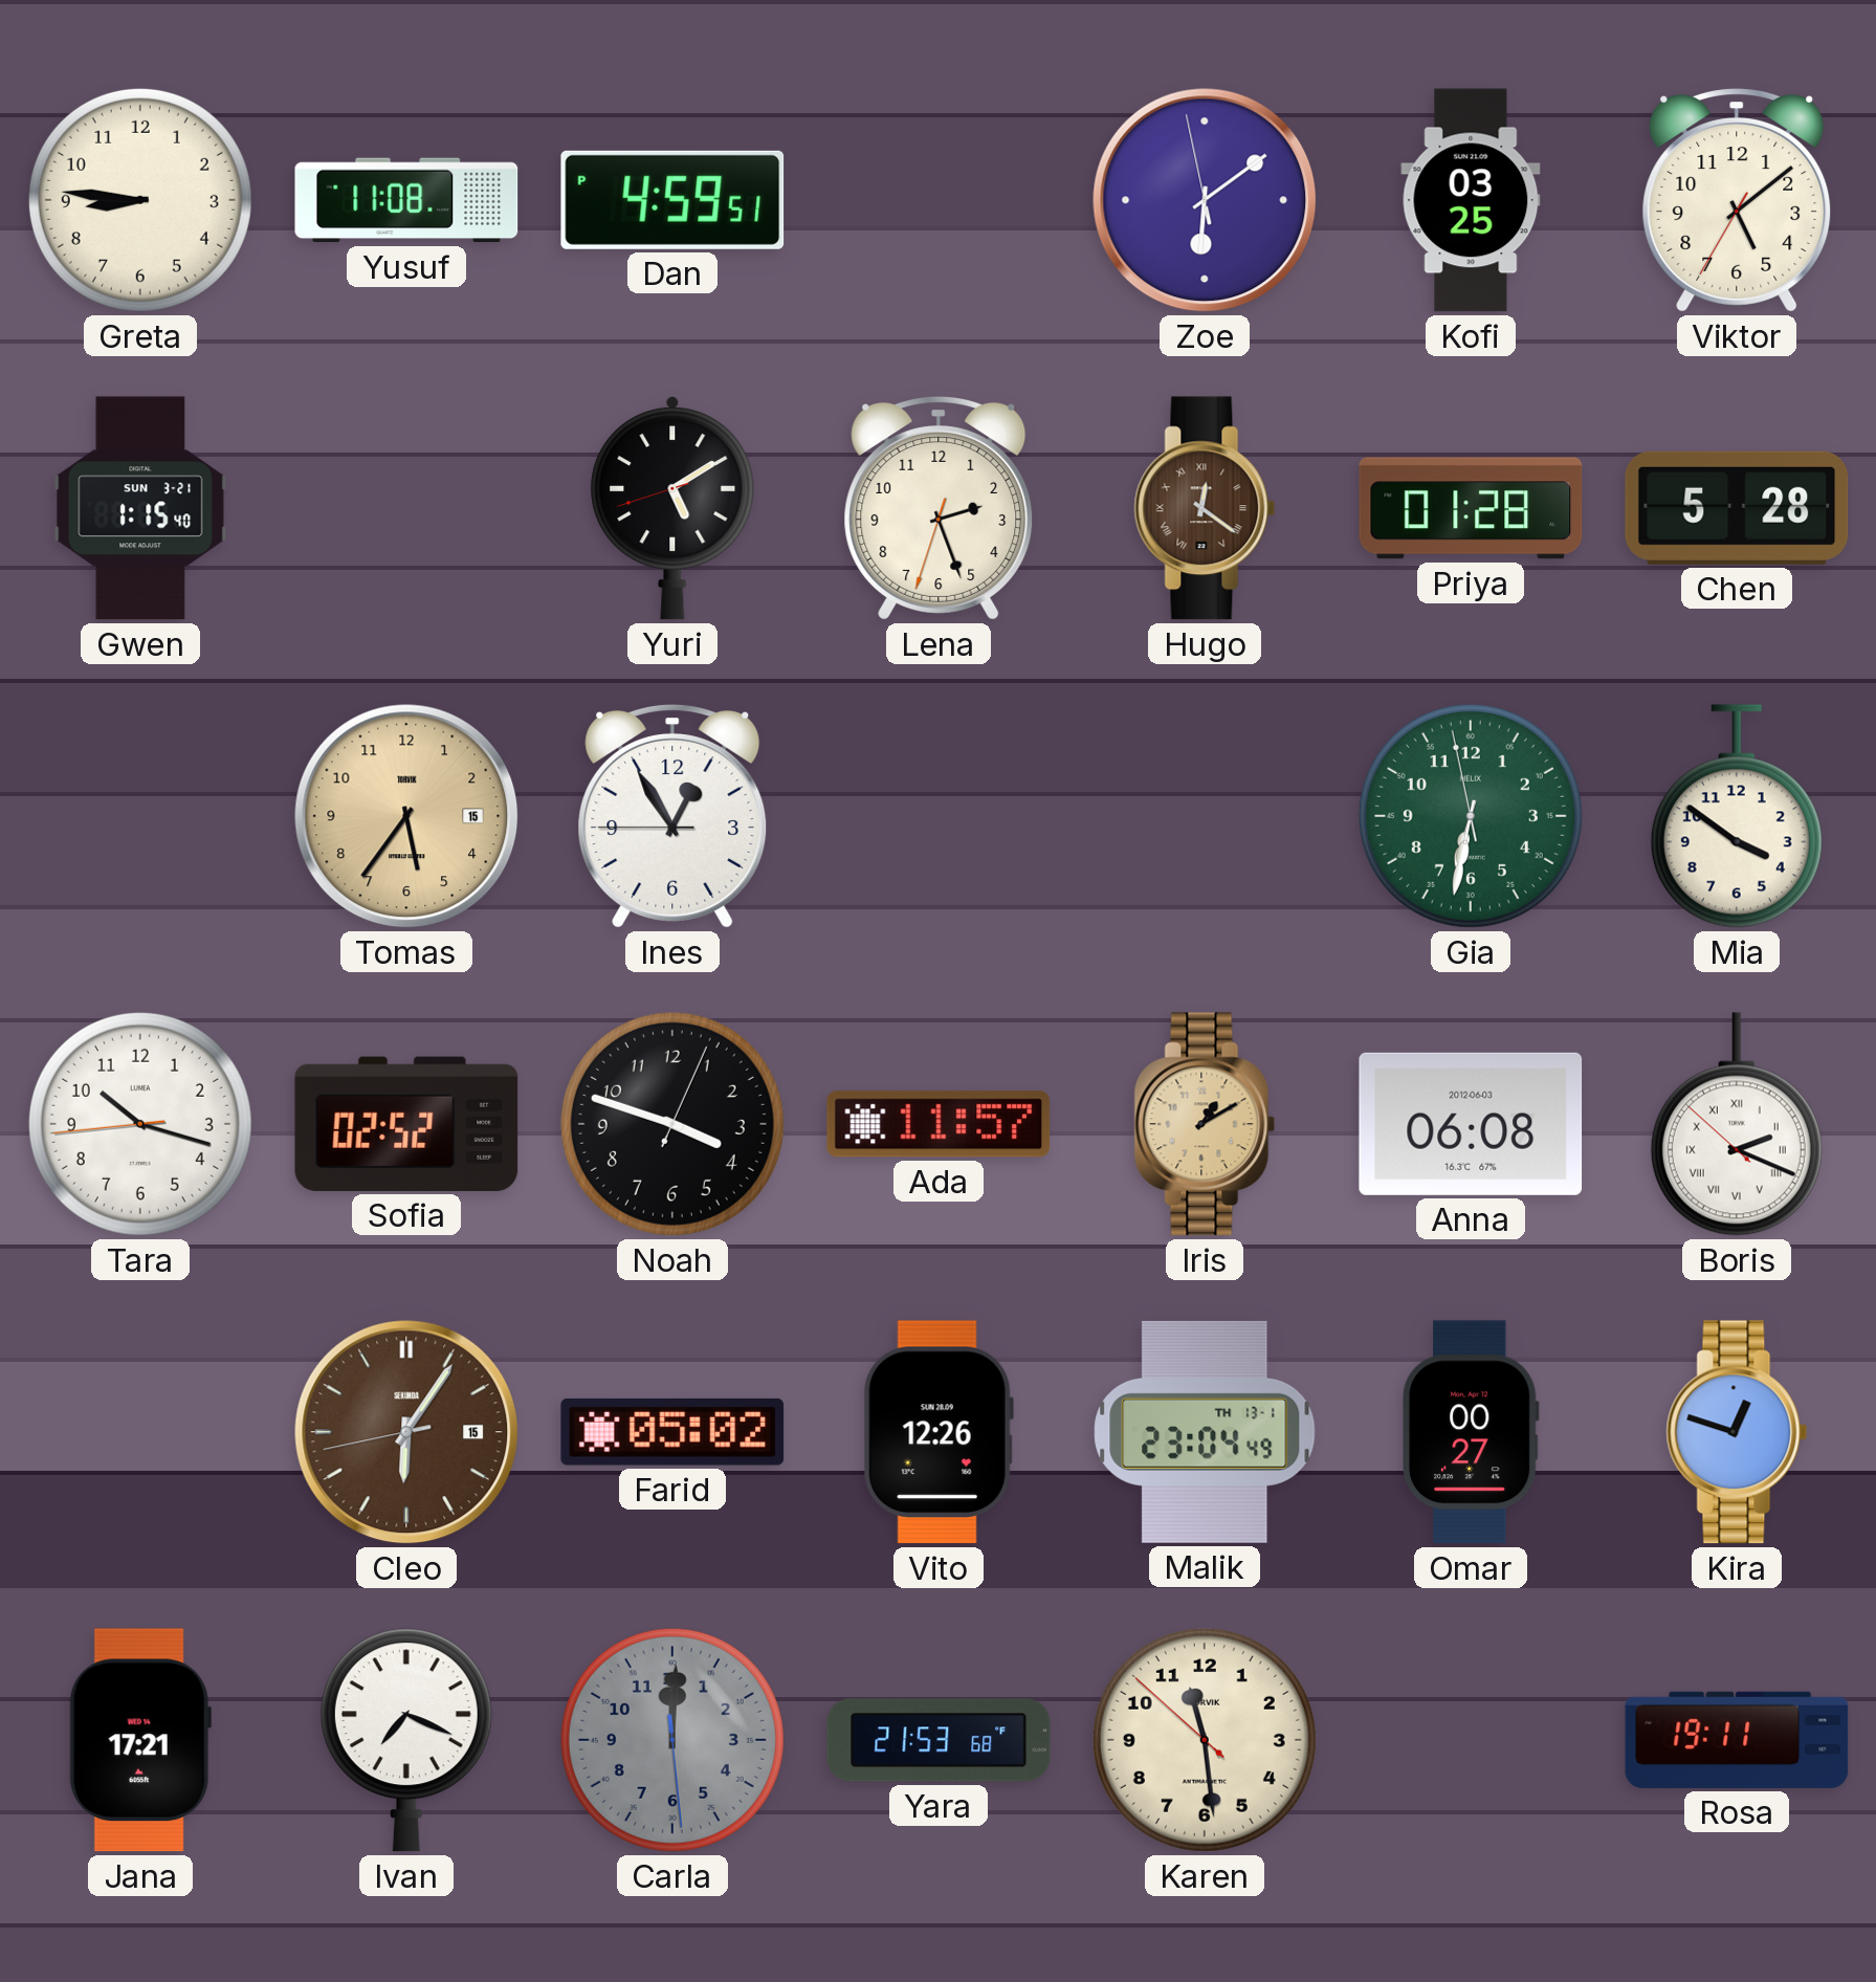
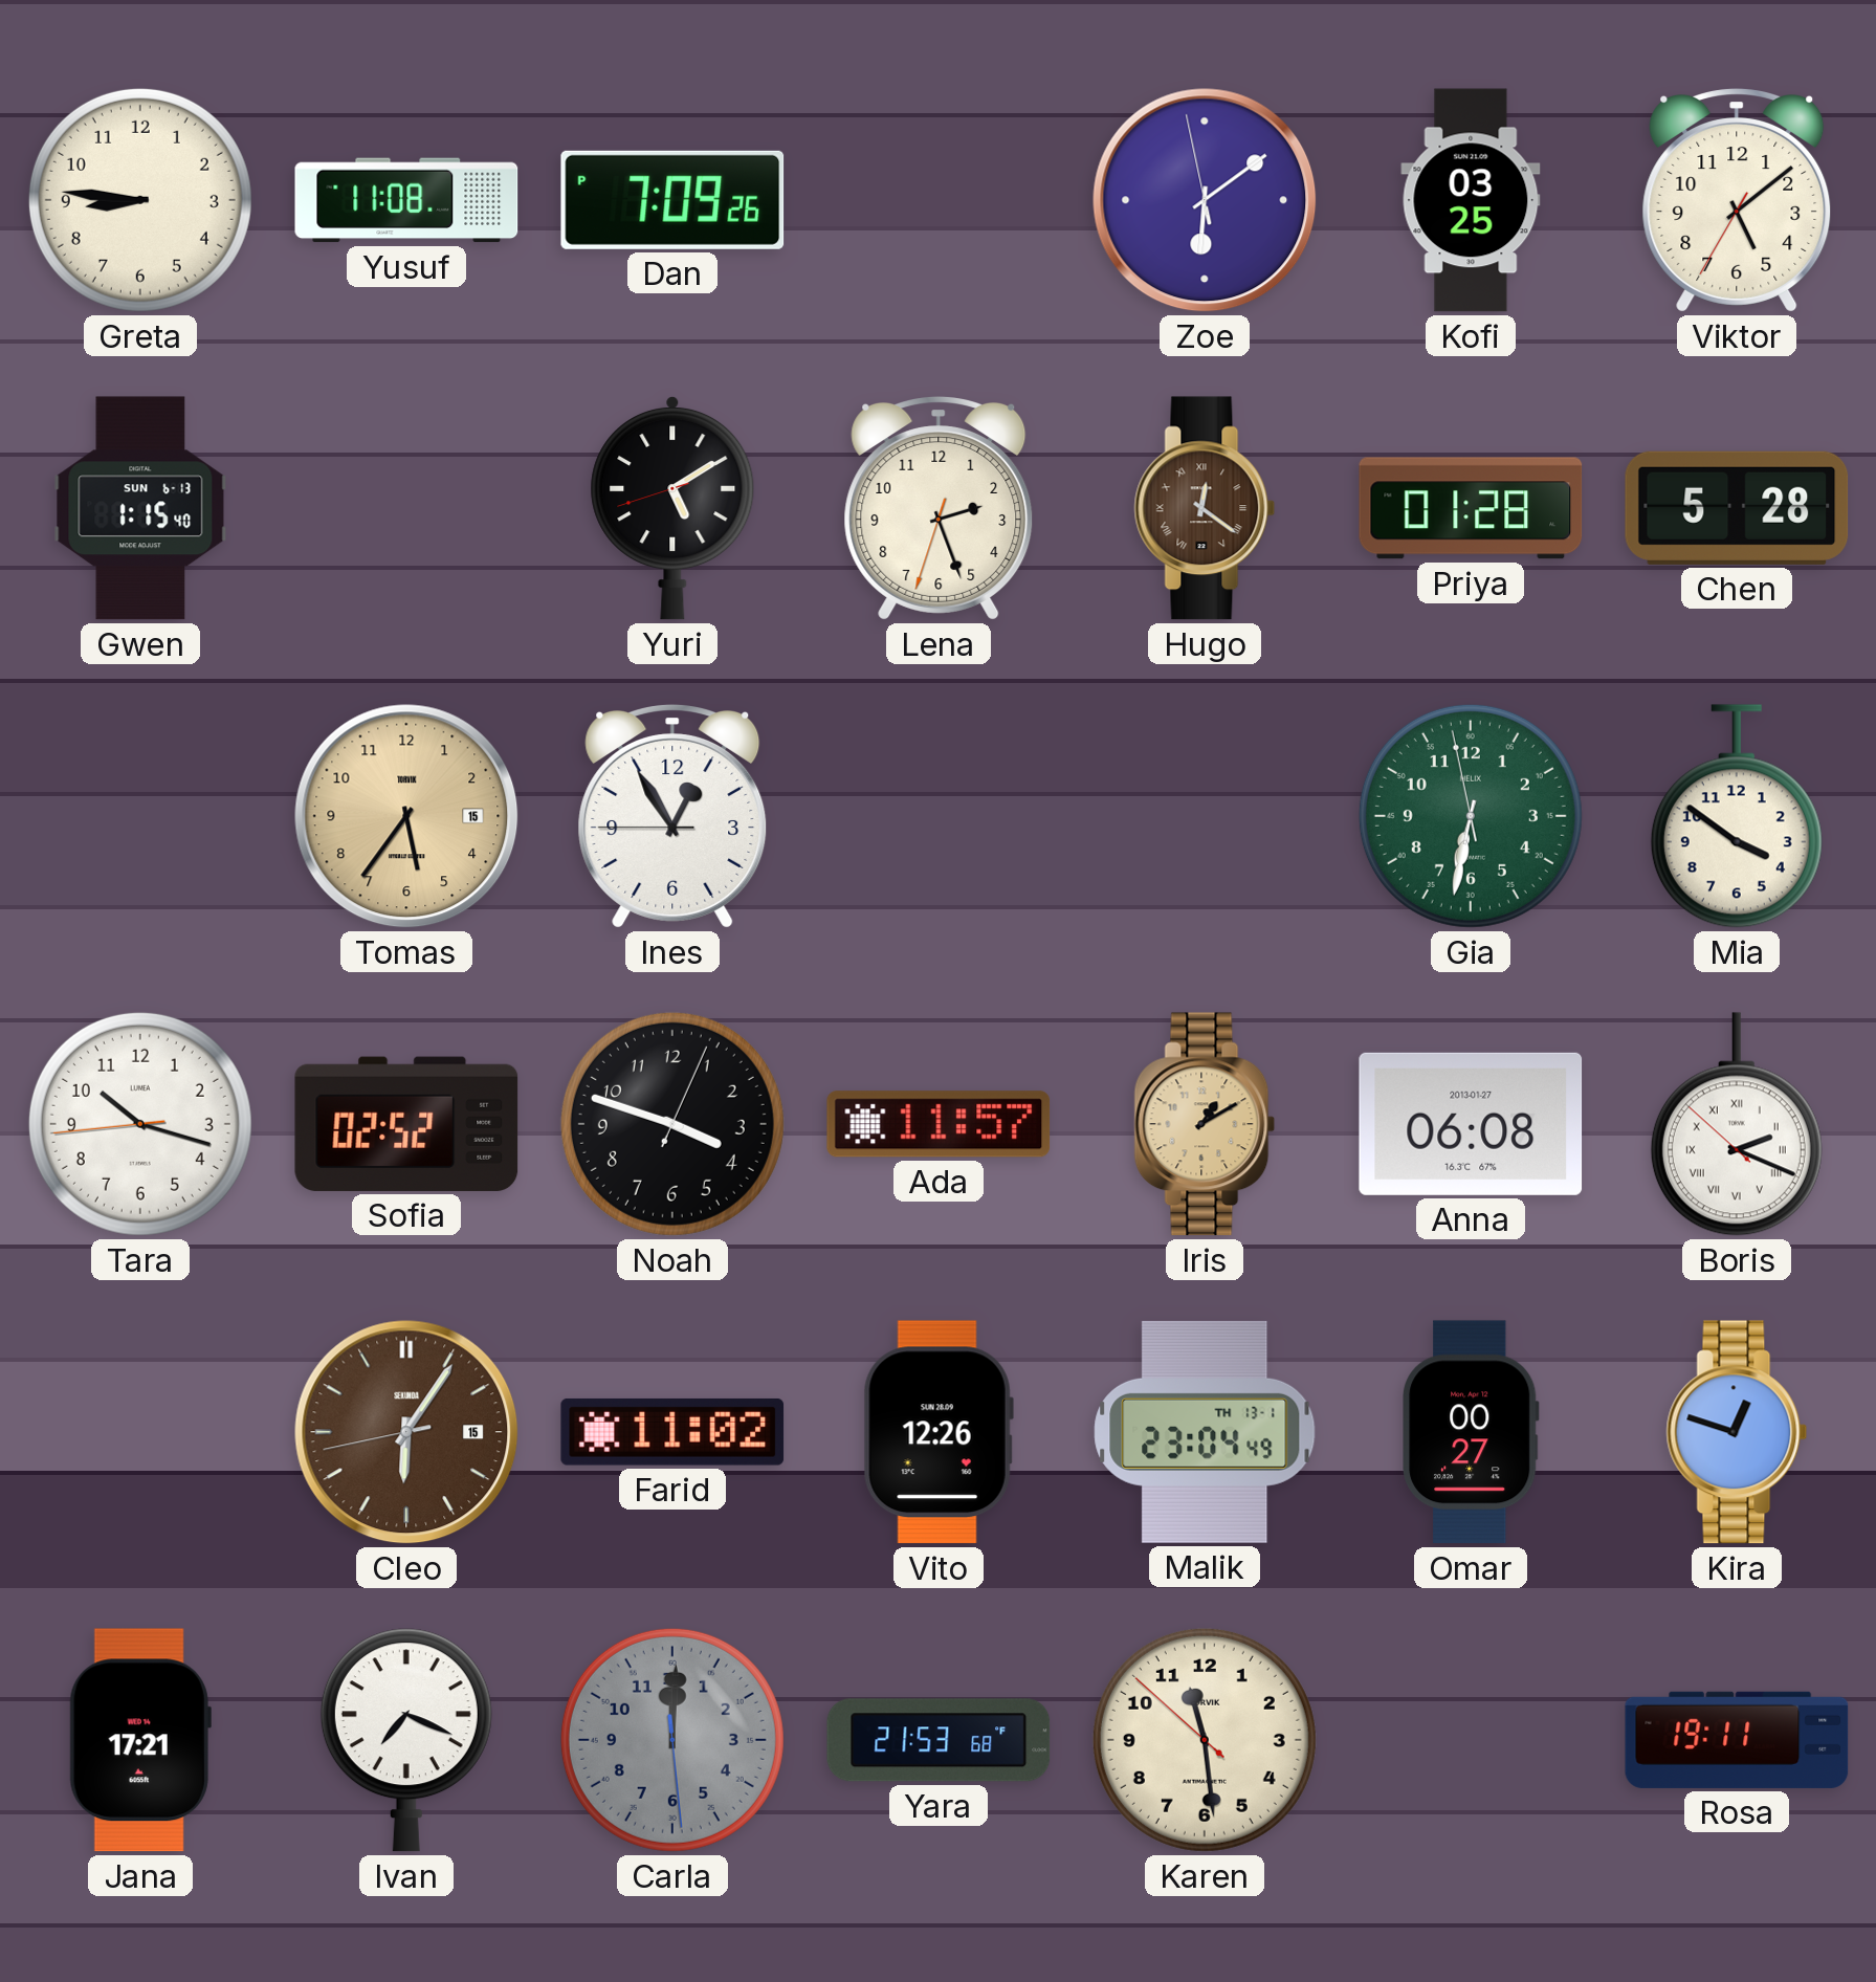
Dan: 4:59 -> 7:09 (672, 200)
Gwen date: SUN 3-21 -> SUN 6-13 (140, 508)
Anna date: 2012-06-03 -> 2013-01-27 (1471, 1124)
Farid: 05:02 -> 11:02 (672, 1432)
